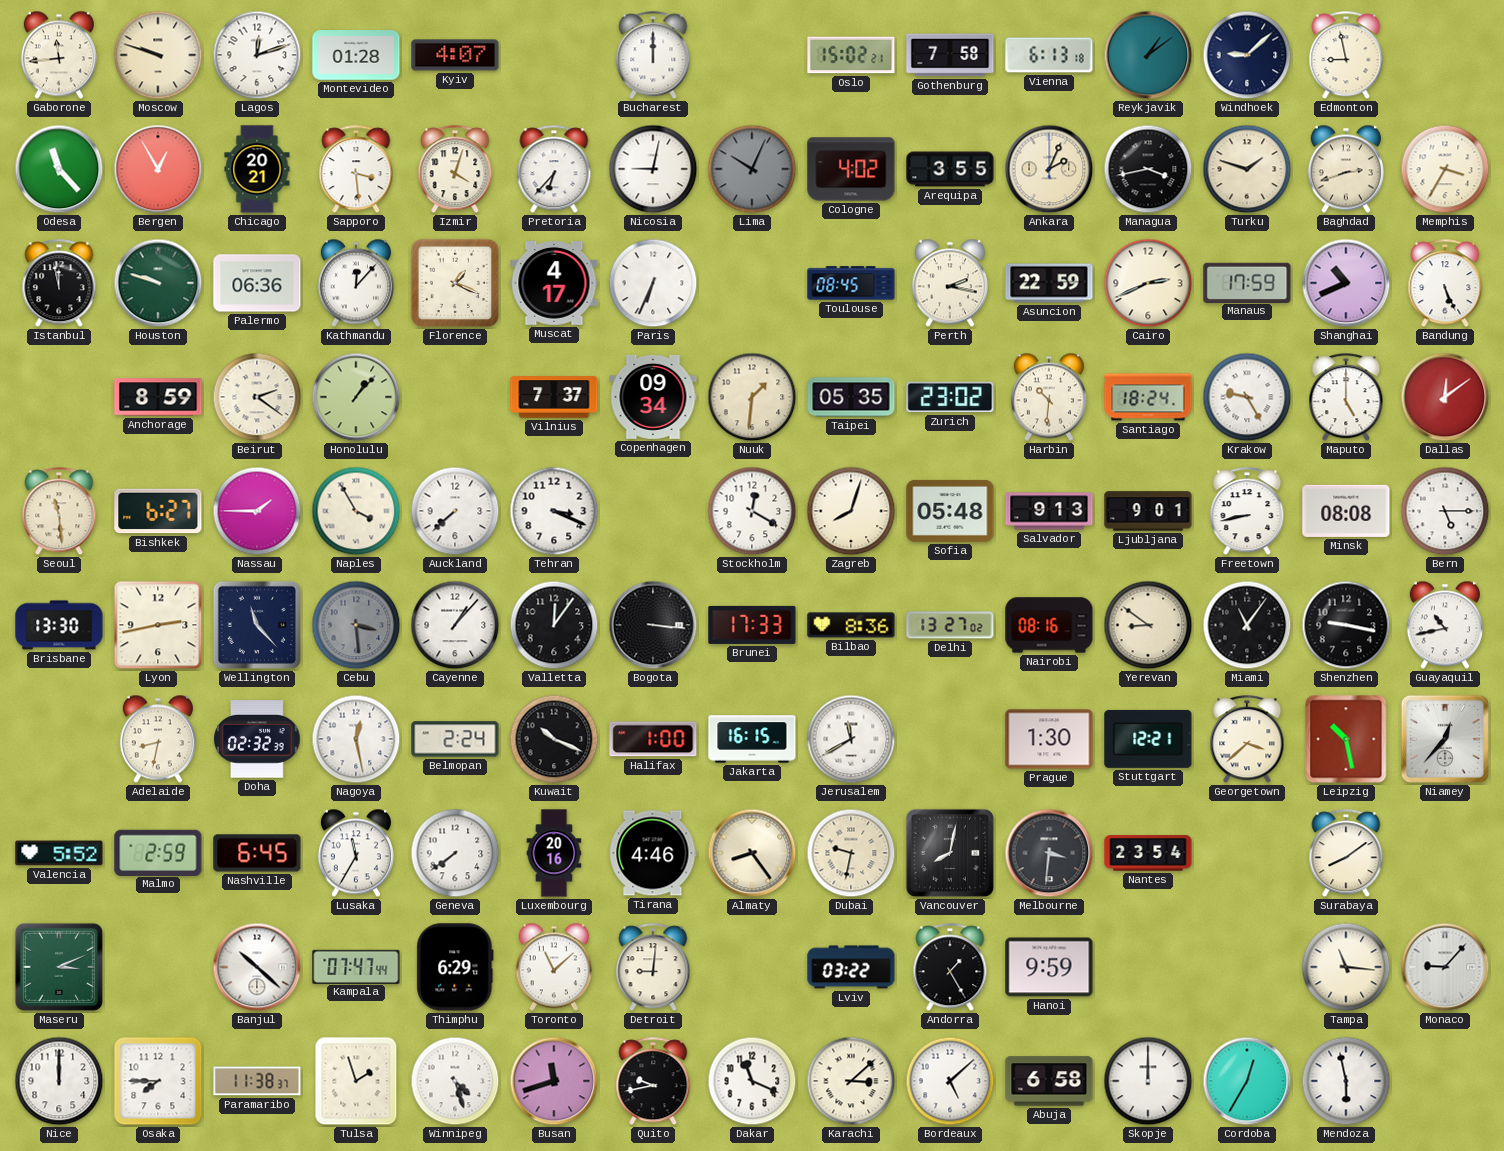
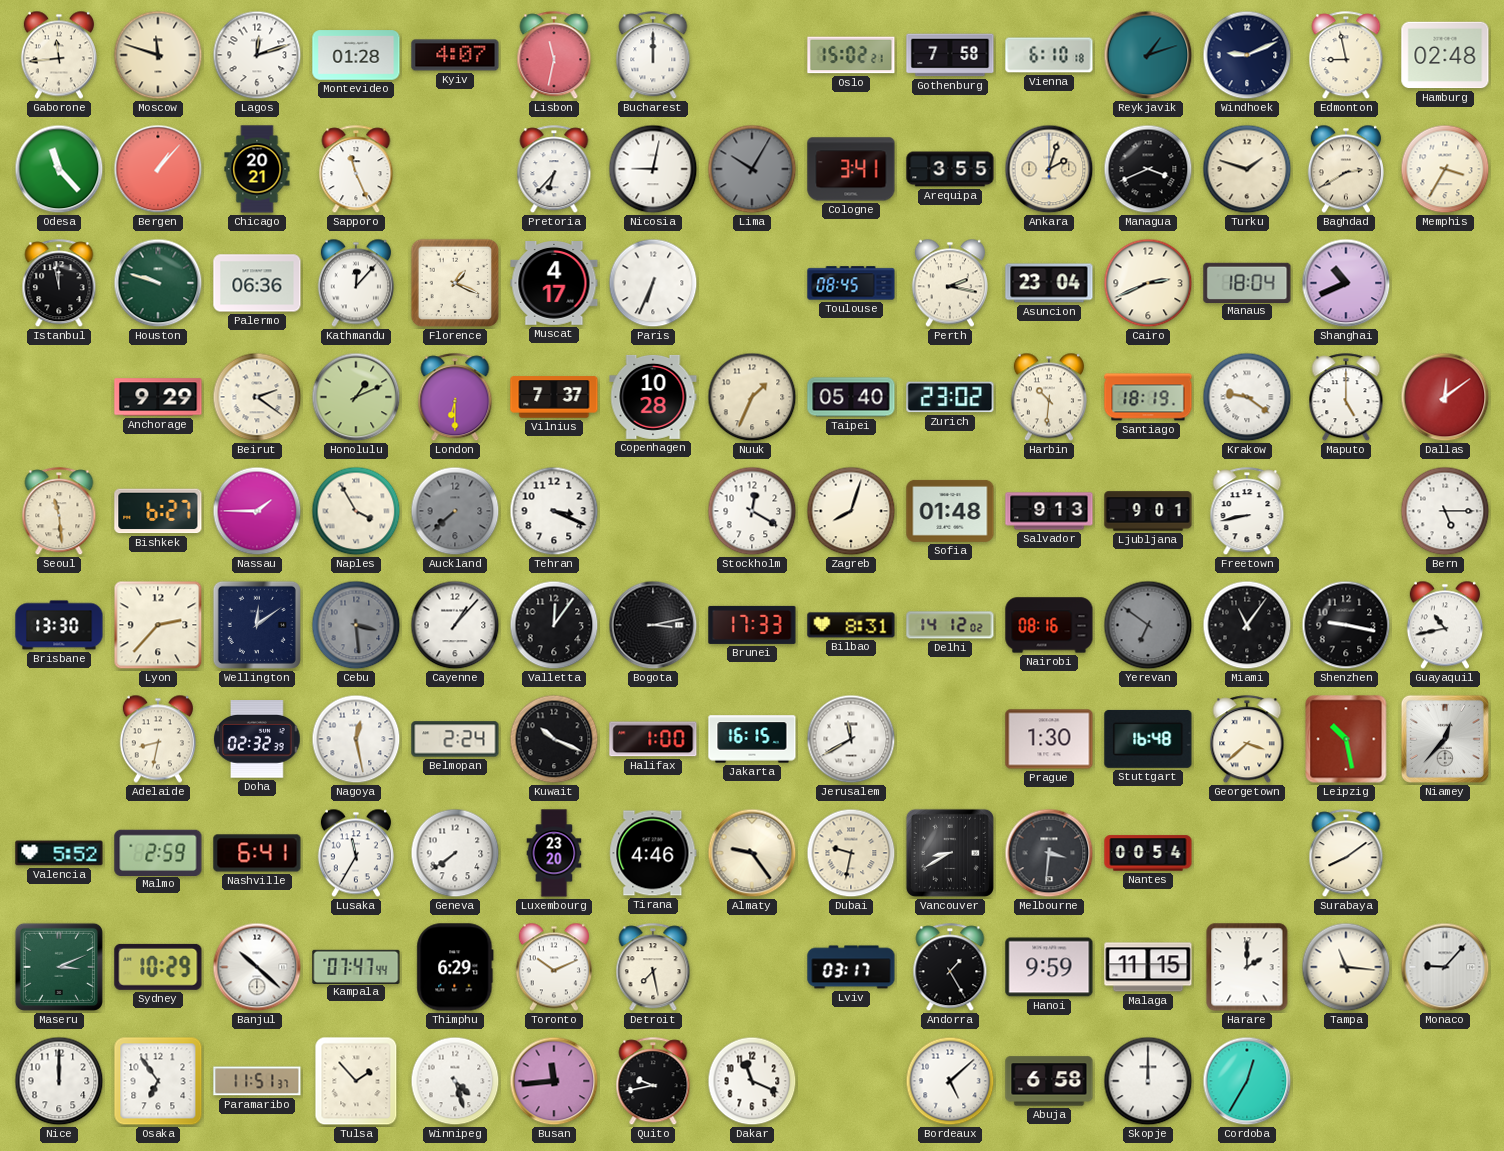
Moscow: 9:48 -> 11:48 (158, 55)
Lisbon: none -> 11:32 (554, 56)
Vienna: 6:13 -> 6:10 (1049, 55)
Reykjavik: 1:09 -> 1:12 (1148, 55)
Windhoek: 9:08 -> 9:11 (1247, 55)
Hamburg: none -> 02:48 (1445, 55)
Bergen: 12:55 -> 1:07 (158, 169)
Sapporo: 3:29 -> 11:26 (356, 170)
Izmir: 4:03 -> none (455, 170)
Lima: 10:04 -> 10:05 (752, 169)
Cologne: 4:02 -> 3:41 (851, 169)
Ankara: 2:04 -> 2:03 (1049, 169)
Managua: 3:43 -> 3:41 (1148, 169)
Baghdad: 2:42 -> 2:40 (1346, 169)
Asuncion: 22:59 -> 23:04 (1049, 283)
Manaus: 17:59 -> 18:04 (1247, 282)
Bandung: 5:26 -> none (1445, 284)
Anchorage: 8:59 -> 9:29 (158, 397)
Honolulu: 1:07 -> 1:11 (356, 397)
London: none -> 6:30 (455, 398)
Copenhagen: 09:34 -> 10:28 (653, 397)
Nuuk: 1:31 -> 1:34 (752, 397)
Taipei: 05:35 -> 05:40 (851, 397)
Santiago: 18:24 -> 18:19 (1148, 397)
Krakow: 9:25 -> 9:21 (1247, 397)
Auckland dial: white -> grey (455, 511)
Sofia: 05:48 -> 01:48 (950, 511)
Minsk: 08:08 -> none (1346, 511)
Lyon: 2:43 -> 2:37 (158, 625)
Wellington: 11:23 -> 12:09 (257, 625)
Bogota: 3:16 -> 3:13 (653, 625)
Bilbao: 8:36 -> 8:31 (851, 625)
Delhi: 13:27 -> 14:12 (950, 625)
Yerevan: 8:51 -> 6:51 (1148, 625)
Yerevan dial: cream -> grey (1148, 625)
Stuttgart: 12:21 -> 16:48 (1148, 739)
Nashville: 6:45 -> 6:41 (257, 853)
Luxembourg: 20:16 -> 23:20 (554, 853)
Almaty: 8:24 -> 9:24 (752, 853)
Vancouver: 8:02 -> 8:40 (950, 853)
Nantes: 23:54 -> 00:54 (1148, 853)
Sydney: none -> 10:29 (158, 967)
Toronto: 11:08 -> 10:11 (554, 967)
Detroit: 9:01 -> 7:28 (653, 968)
Lviv: 03:22 -> 03:17 (851, 967)
Malaga: none -> 11:15 (1148, 967)
Harare: none -> 2:00 (1247, 967)
Osaka: 7:45 -> 6:54 (158, 1081)
Paramaribo: 11:38 -> 11:51 (257, 1081)
Tulsa: 1:57 -> 1:53 (356, 1081)
Busan: 11:42 -> 11:44 (554, 1081)
Karachi: 3:08 -> none (851, 1081)
Mendoza: 5:58 -> none (1346, 1081)
